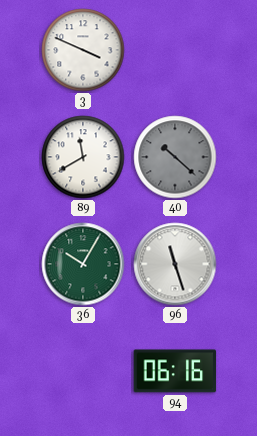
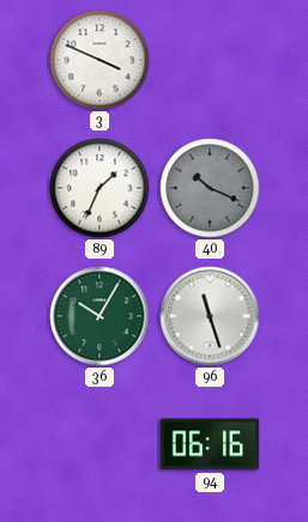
89: 11:40 -> 1:34 (99, 188)
40: 10:22 -> 10:19 (210, 188)
